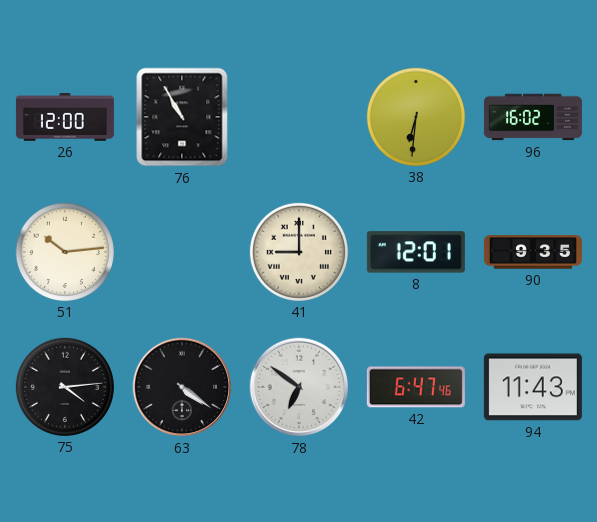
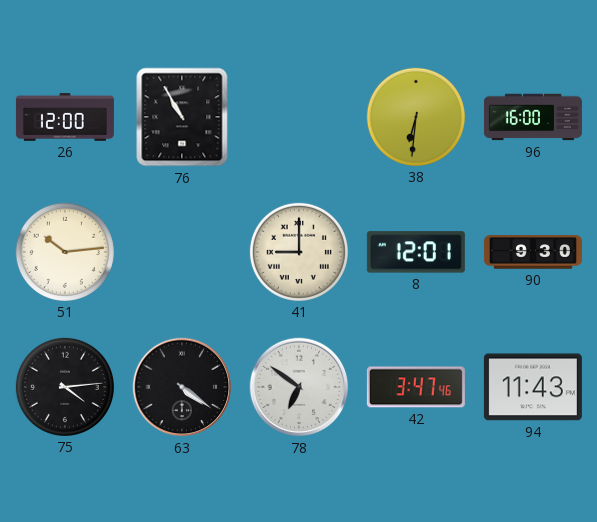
96: 16:02 -> 16:00 (533, 117)
90: 9:35 -> 9:30 (533, 252)
42: 6:47 -> 3:47 (416, 387)
